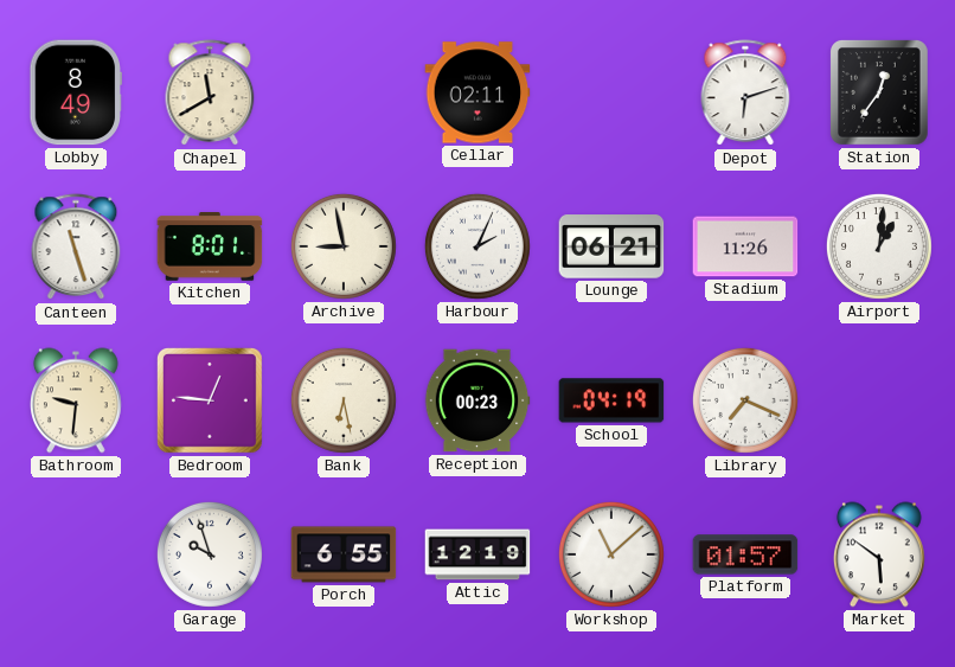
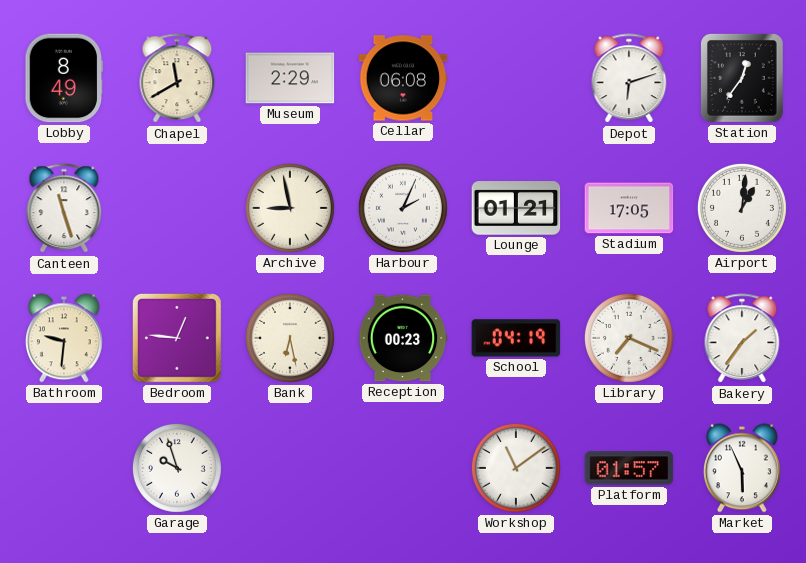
Museum: none -> 2:29 (290, 78)
Cellar: 02:11 -> 06:08 (403, 78)
Kitchen: 8:01 -> none (210, 248)
Lounge: 06:21 -> 01:21 (516, 208)
Stadium: 11:26 -> 17:05 (629, 208)
Bakery: none -> 1:36 (742, 339)
Porch: 6:55 -> none (344, 554)
Attic: 12:19 -> none (477, 554)
Workshop: 11:08 -> 11:09 (516, 468)
Market: 5:51 -> 5:56 (742, 468)
